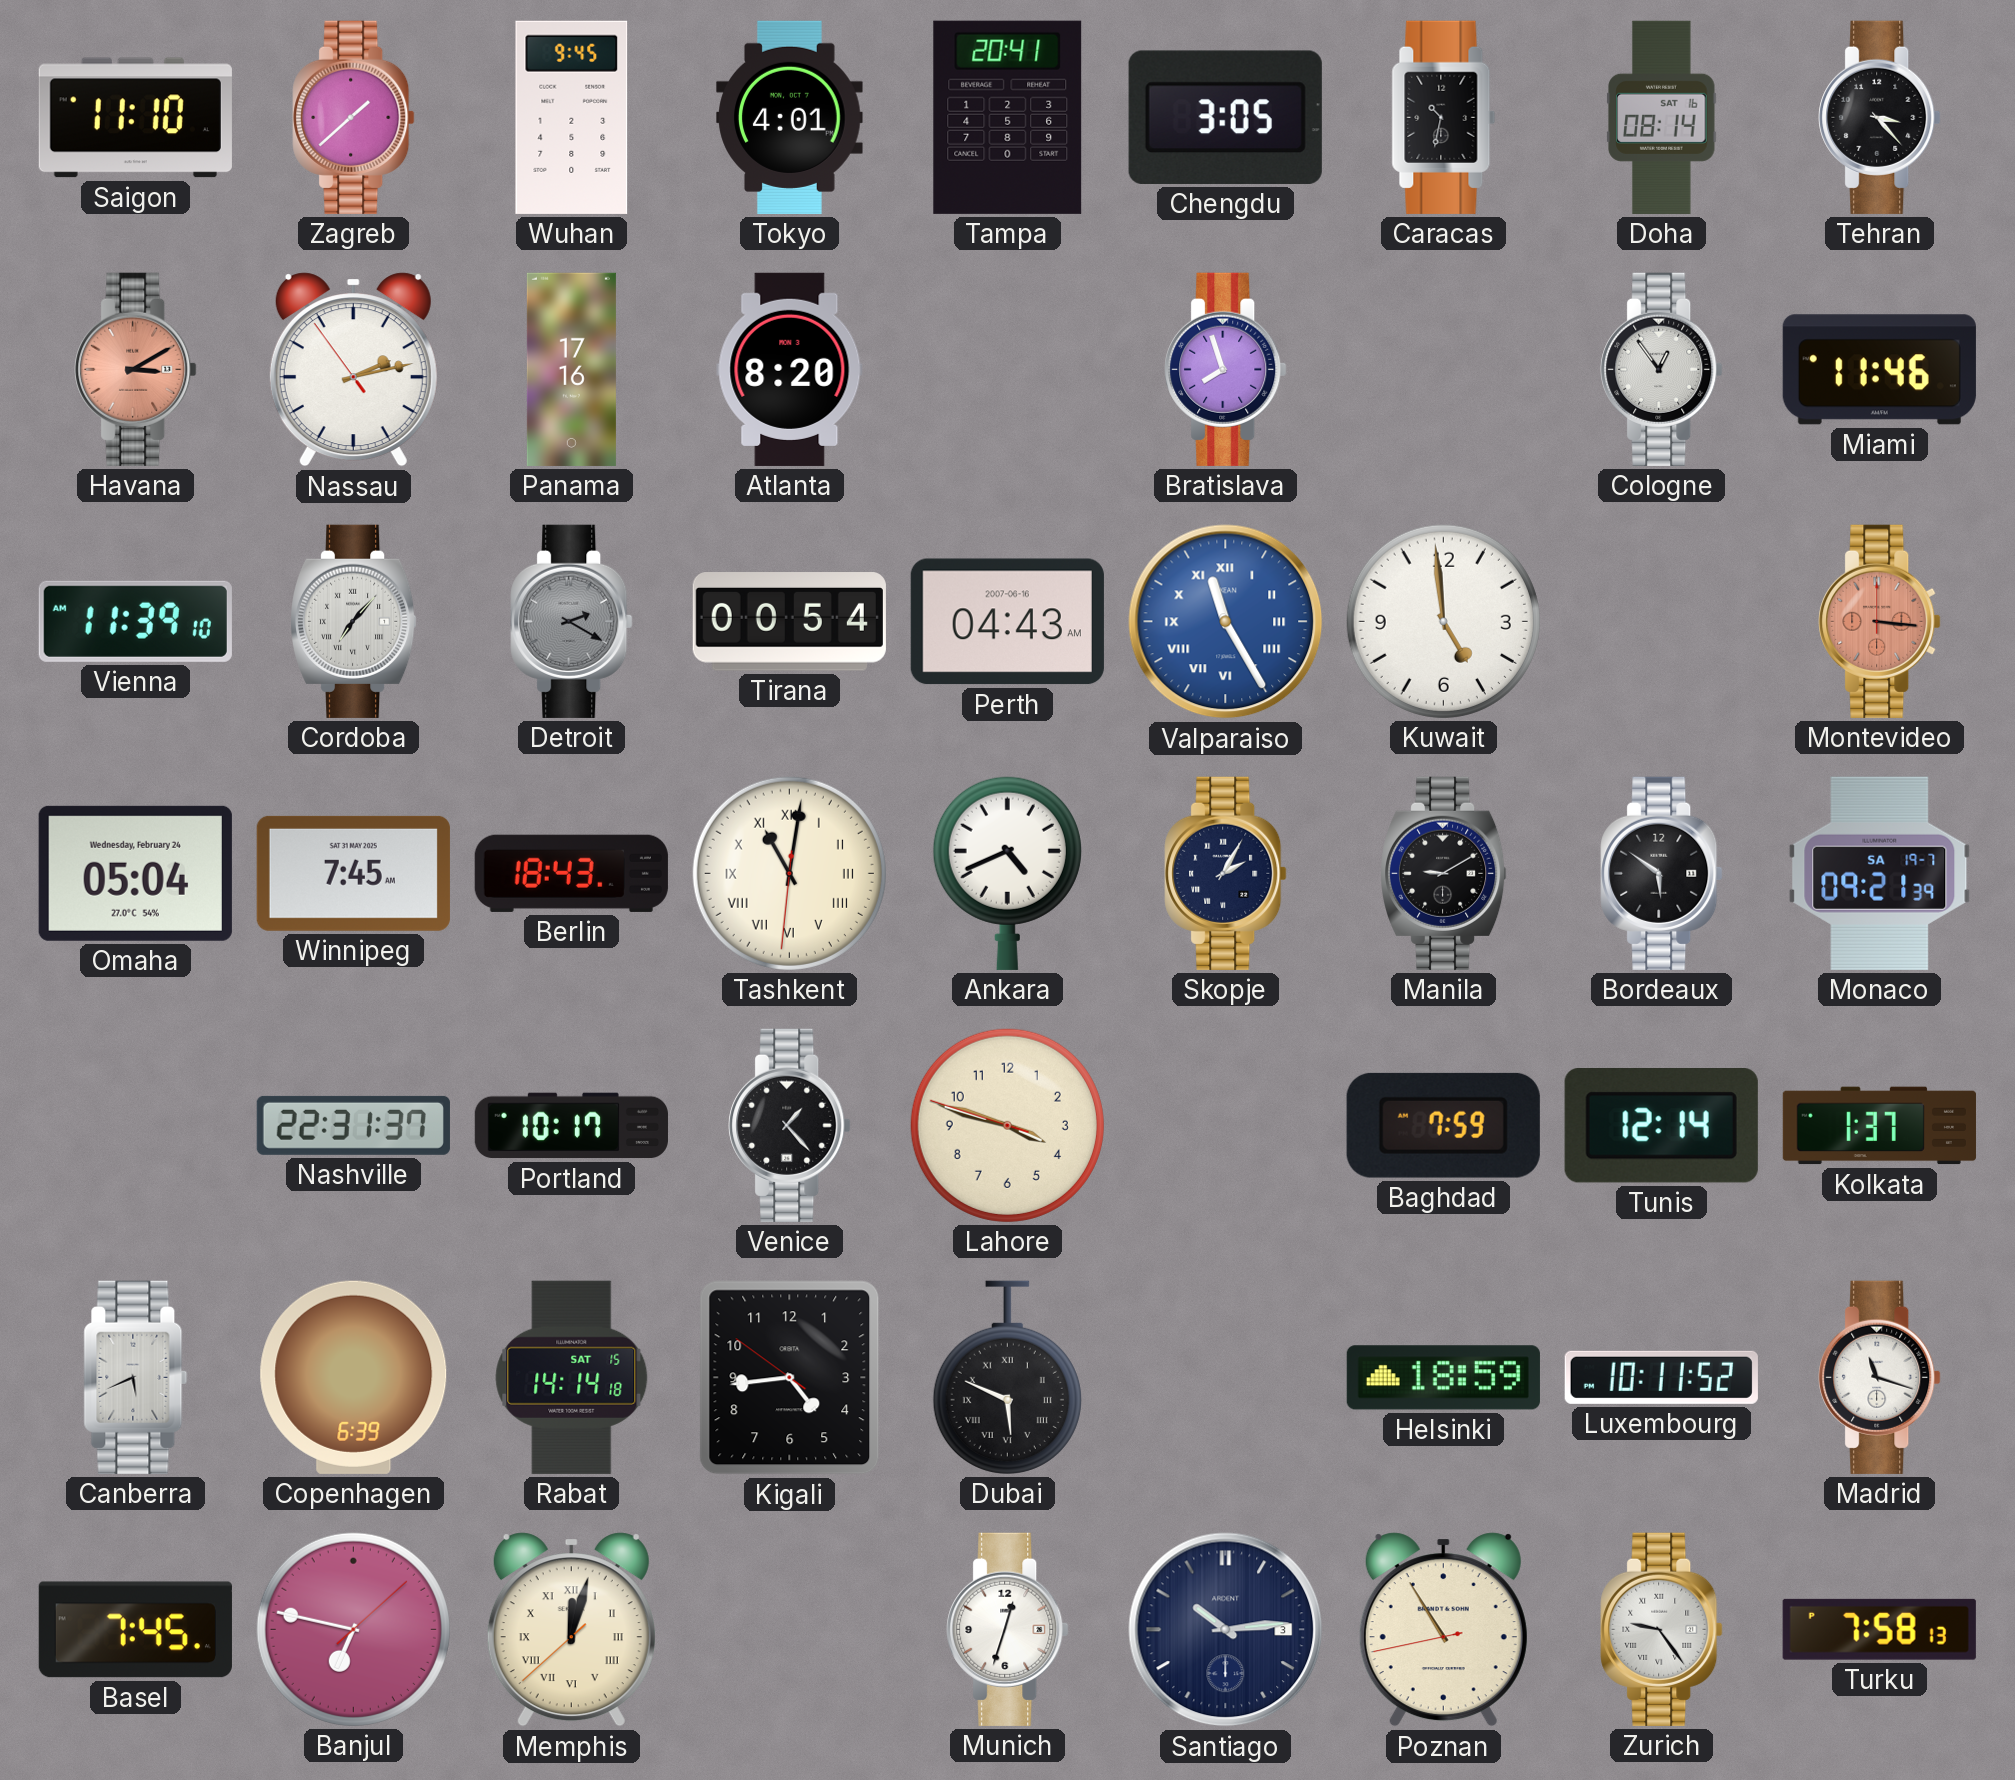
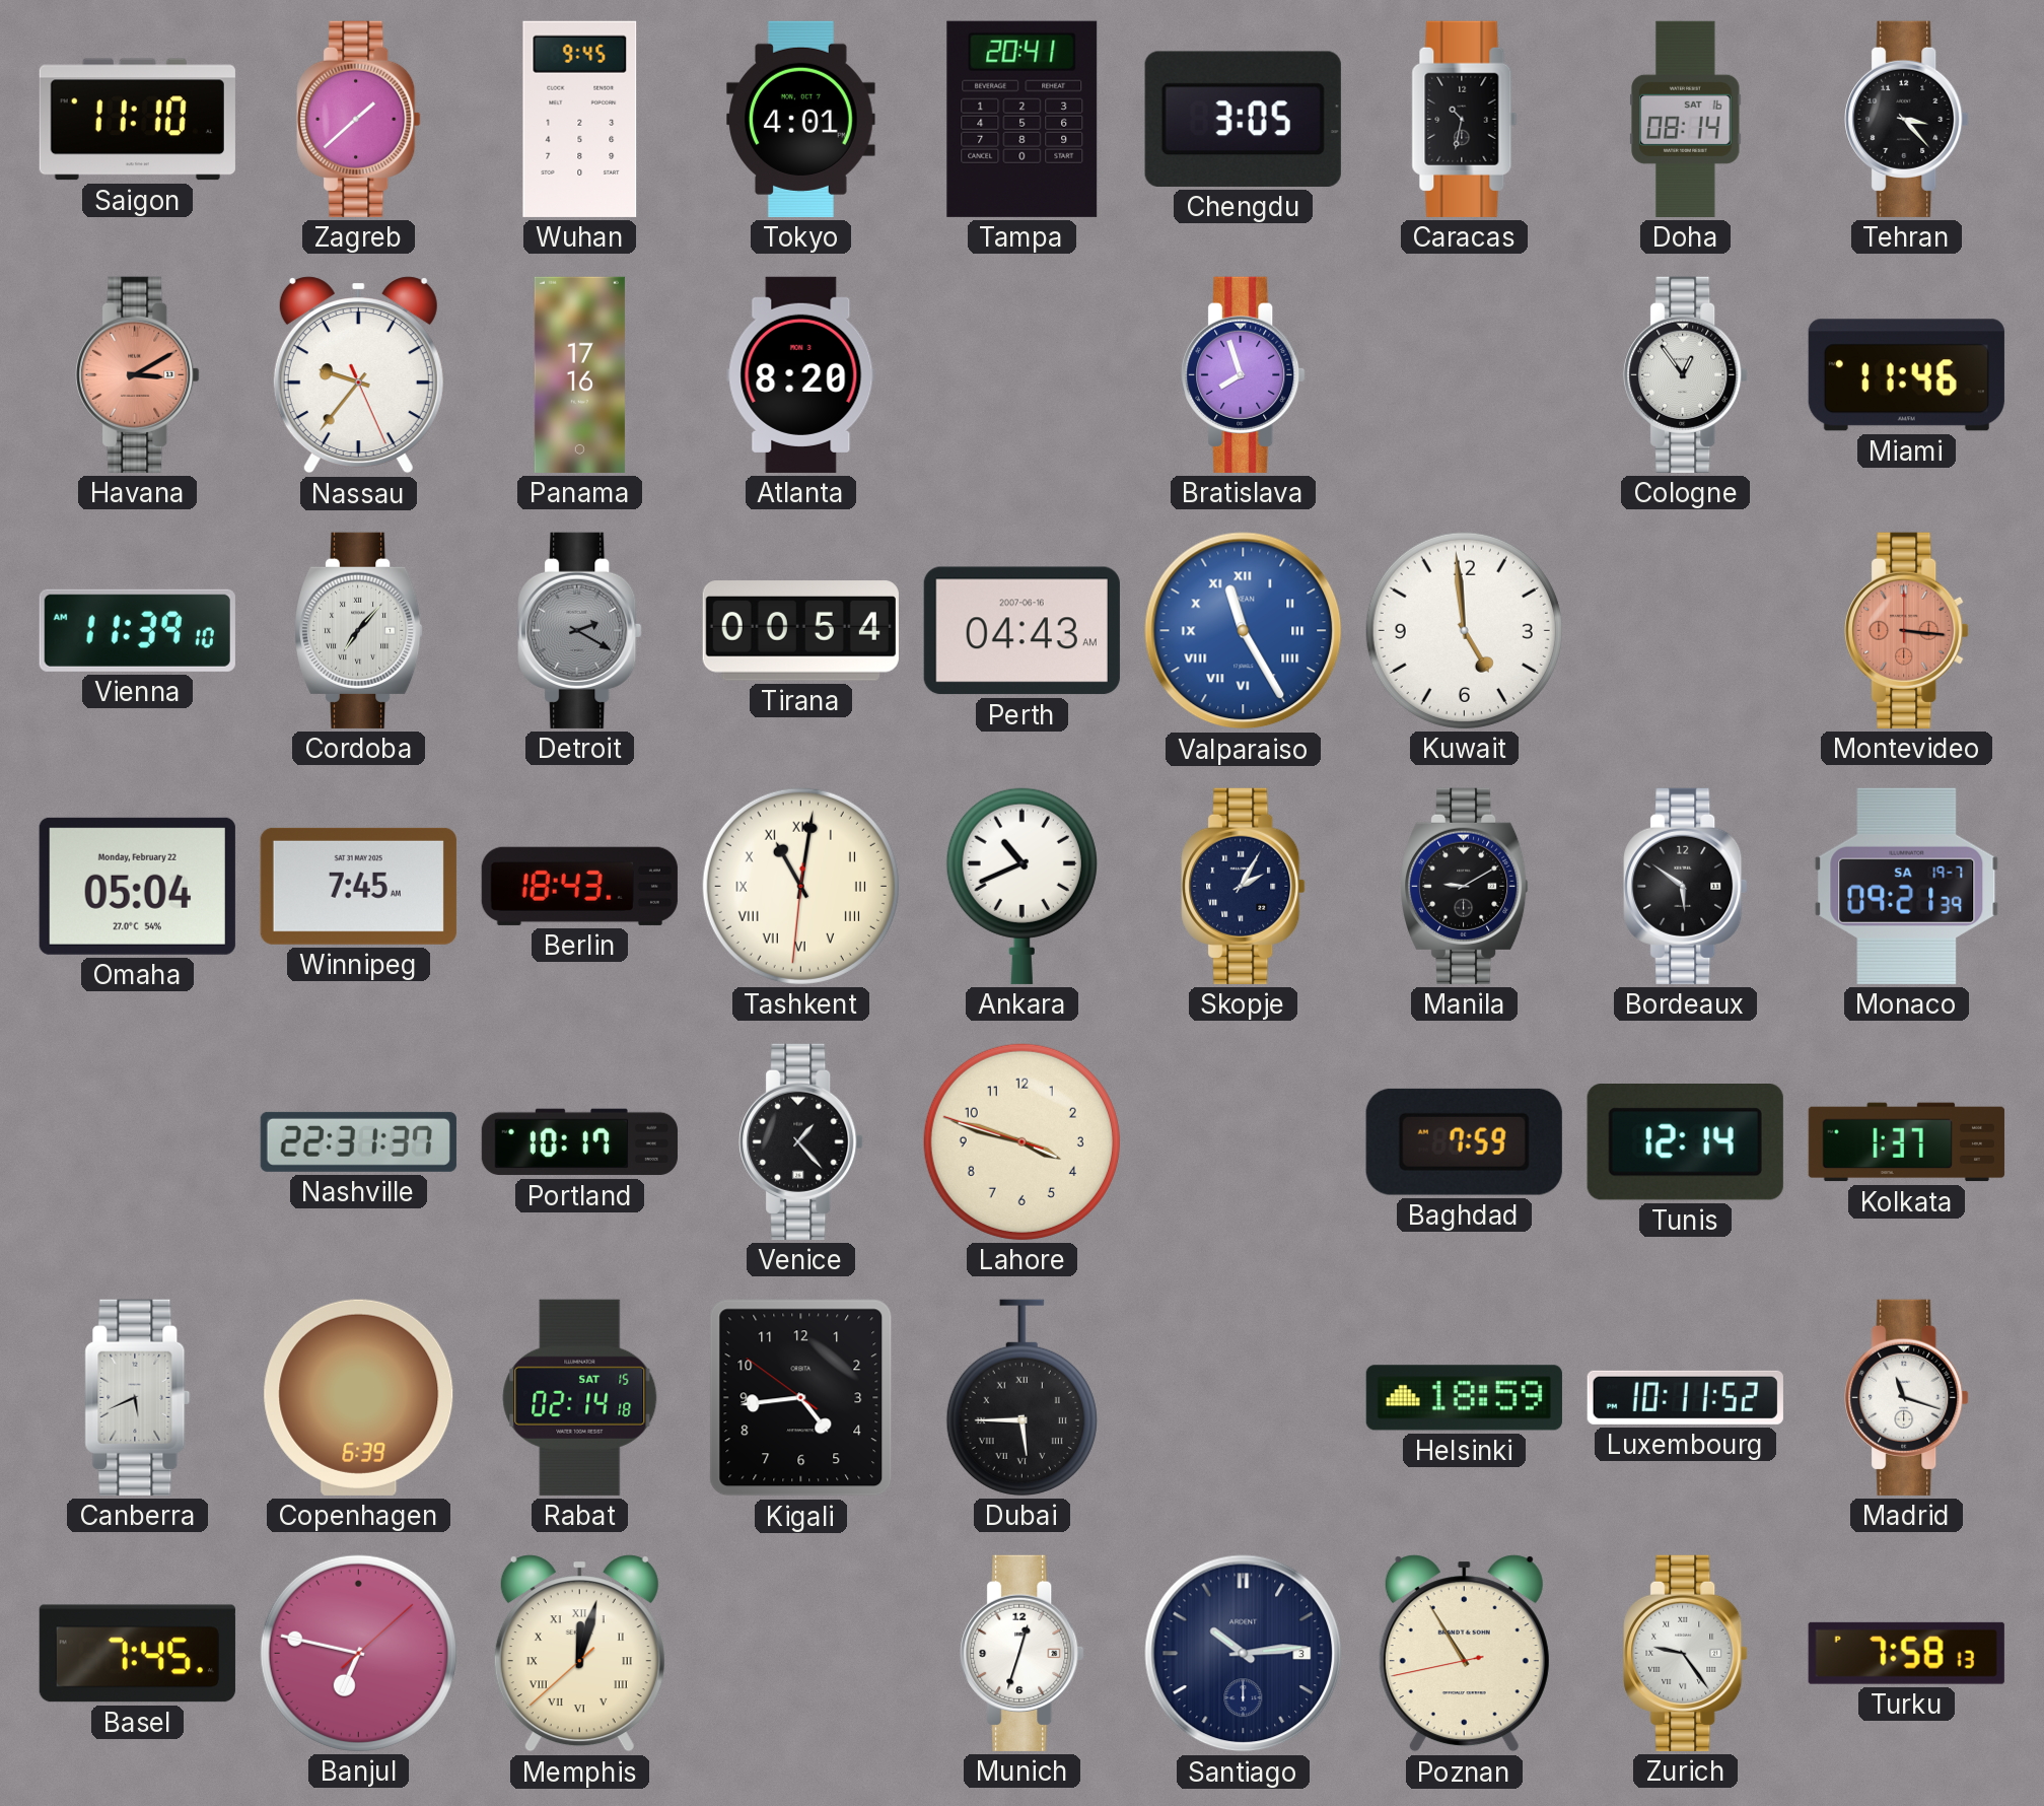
Nassau: 2:12 -> 9:36 (358, 375)
Omaha date: Wednesday, February 24 -> Monday, February 22 (137, 886)
Ankara: 4:41 -> 10:41 (1021, 886)
Rabat: 14:14 -> 02:14 (580, 1397)
Dubai: 5:49 -> 5:45 (1021, 1397)
